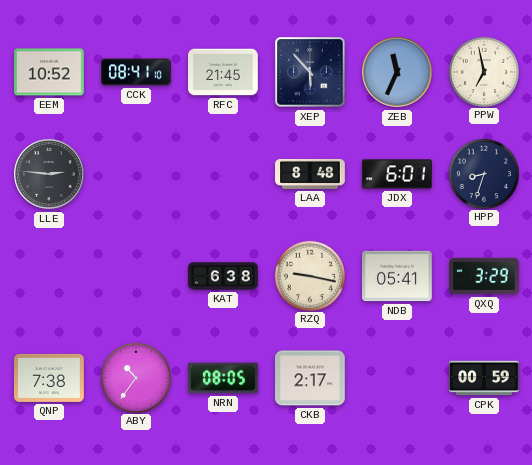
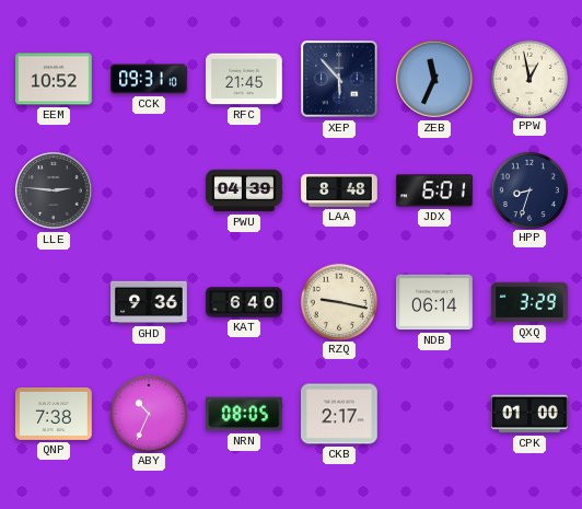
CCK: 08:41 -> 09:31 (150, 79)
PPW: 6:58 -> 12:58 (528, 78)
PWU: none -> 04:39 (244, 190)
GHD: none -> 9:36 (149, 302)
KAT: 6:38 -> 6:40 (244, 302)
NDB: 05:41 -> 06:14 (435, 302)
ABY: 10:36 -> 10:34 (148, 413)
CPK: 00:59 -> 01:00 (529, 414)
